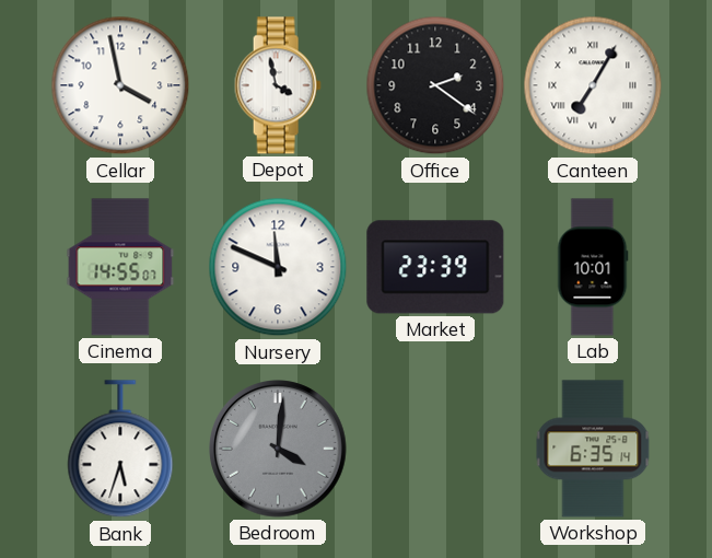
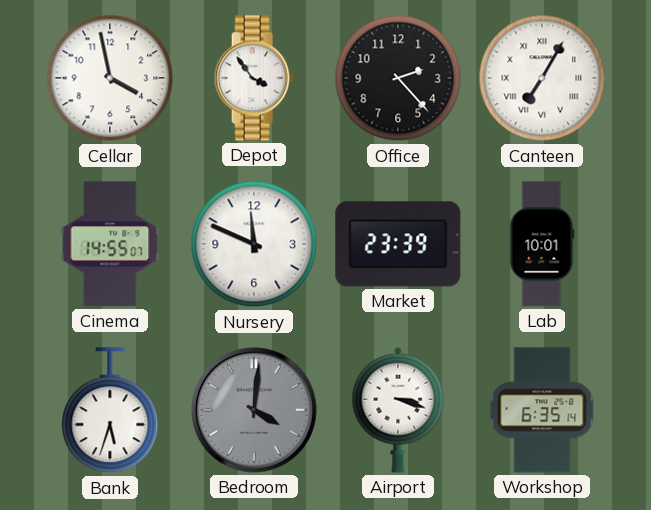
Depot: 3:58 -> 3:54 (254, 78)
Office: 2:21 -> 2:23 (398, 78)
Airport: none -> 3:18 (398, 410)
